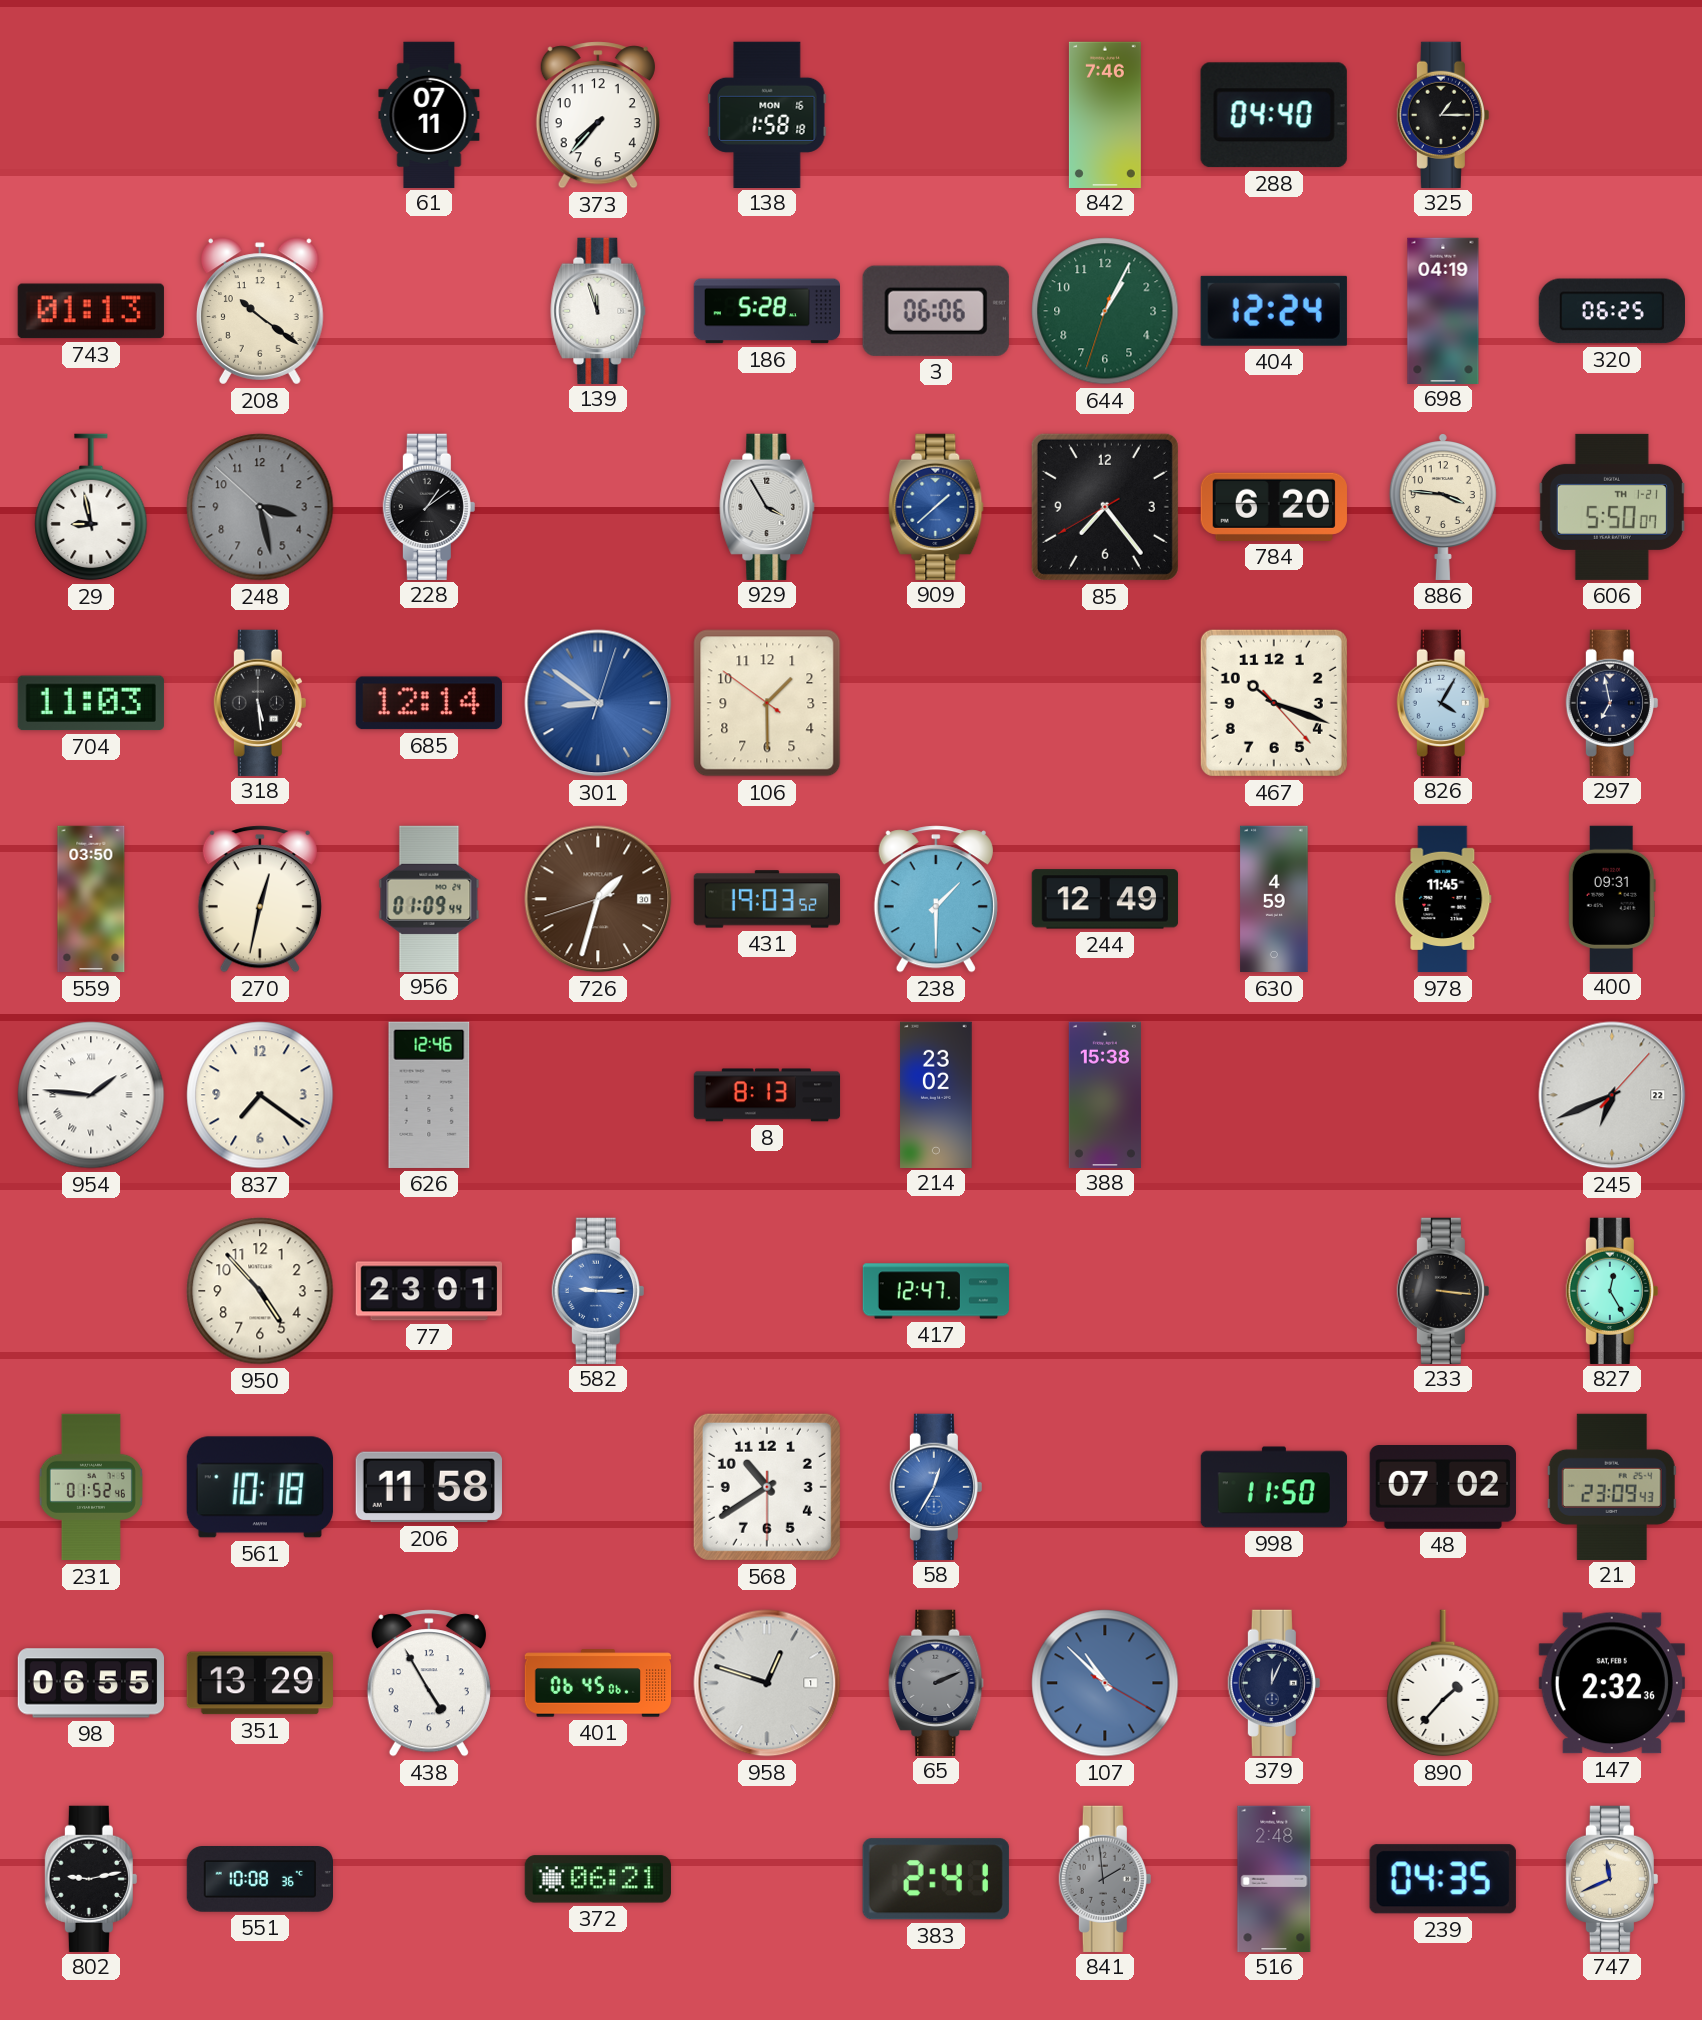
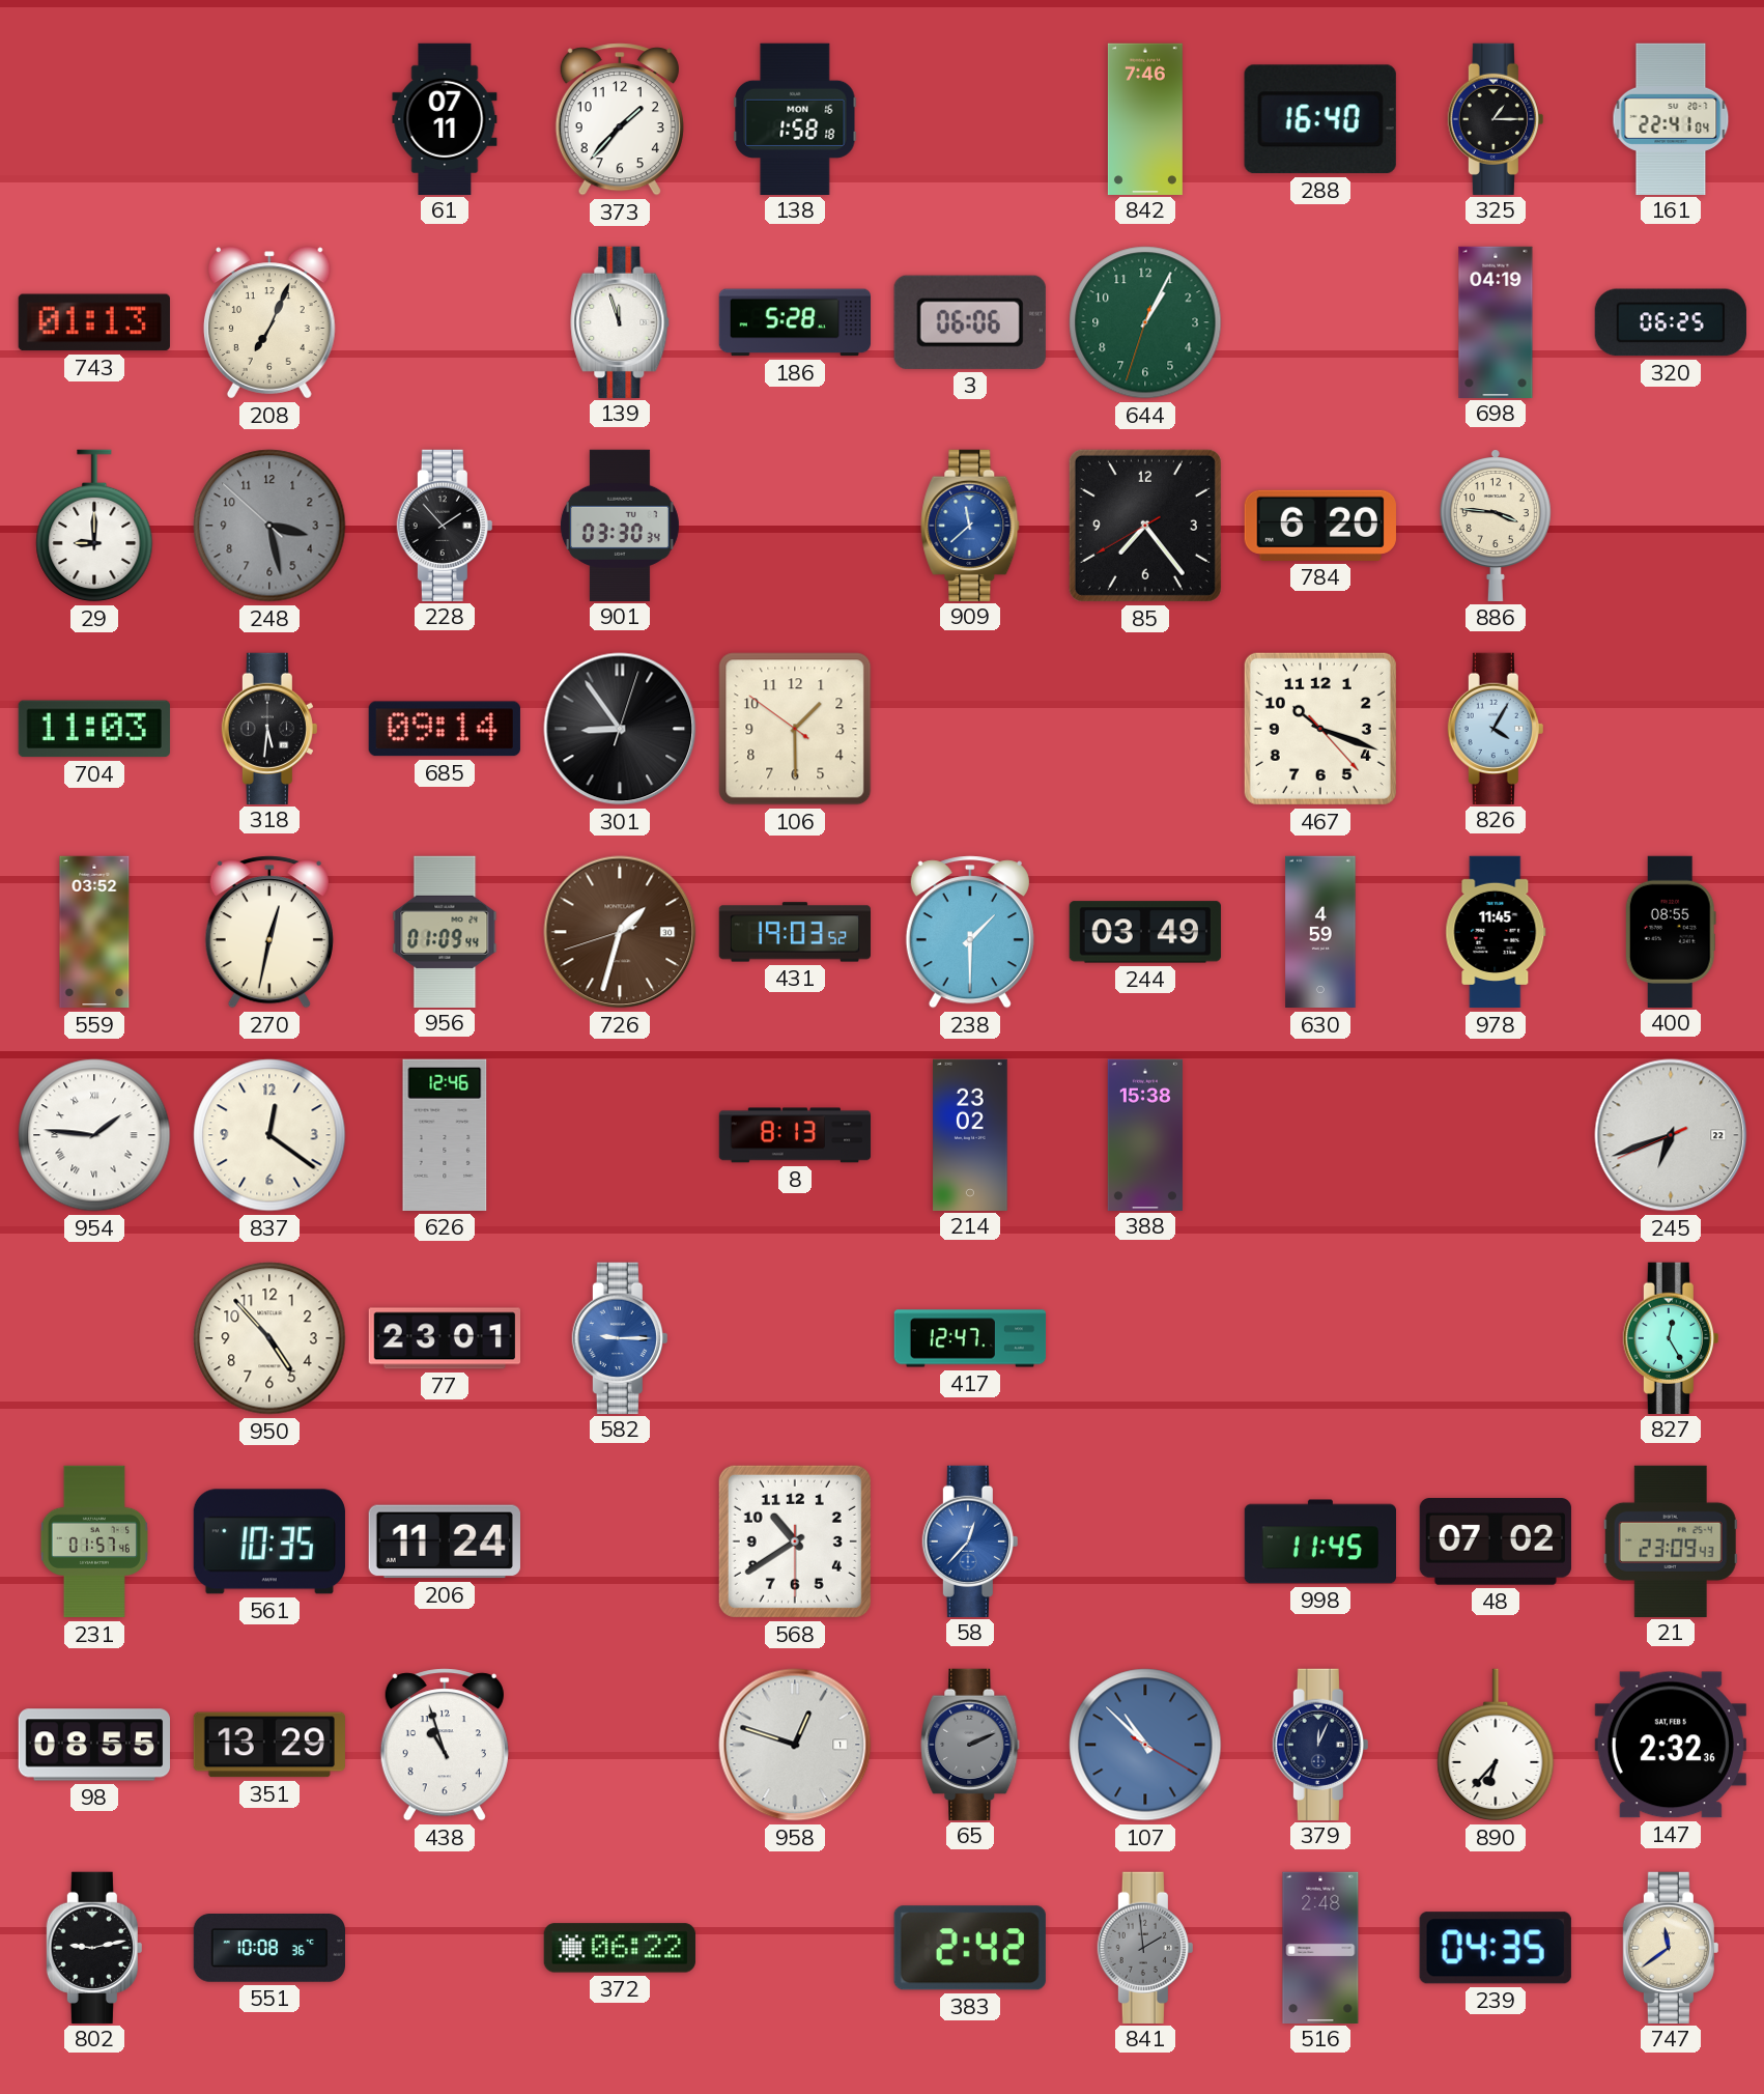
373: 7:37 -> 1:37 (620, 119)
288: 04:40 -> 16:40 (1320, 119)
161: none -> 22:41 (1671, 118)
208: 10:21 -> 7:04 (269, 322)
404: 12:24 -> none (1274, 311)
29: 8:58 -> 9:00 (94, 526)
228: 1:09 -> 1:53 (445, 525)
901: none -> 03:30 (620, 525)
929: 3:55 -> none (767, 506)
909: 1:38 -> 11:38 (970, 525)
606: 5:50 -> none (1612, 507)
318: 5:29 -> 5:31 (269, 728)
685: 12:14 -> 09:14 (445, 729)
301: 8:51 -> 8:54 (620, 729)
301 dial: blue -> black (620, 729)
297: 6:58 -> none (1612, 702)
559: 03:50 -> 03:52 (94, 932)
244: 12:49 -> 03:49 (1145, 932)
400: 09:31 -> 08:55 (1671, 931)
837: 7:21 -> 12:21 (269, 1135)
245: 6:41:07 -> 6:41:41 (1671, 1135)
233: 3:16 -> none (1443, 1290)
231: 01:52 -> 01:57 (94, 1541)
561: 10:18 -> 10:35 (269, 1541)
206: 11:58 -> 11:24 (445, 1541)
58: 12:35 -> 12:37 (970, 1540)
998: 11:50 -> 11:45 (1319, 1541)
98: 06:55 -> 08:55 (93, 1745)
438: 4:55 -> 10:57 (445, 1745)
401: 06:45 -> none (598, 1683)
890: 1:37 -> 6:37 (1496, 1745)
372: 06:21 -> 06:22 (620, 1948)
383: 2:41 -> 2:42 (970, 1948)
747: 11:41 -> 11:39 (1671, 1947)
